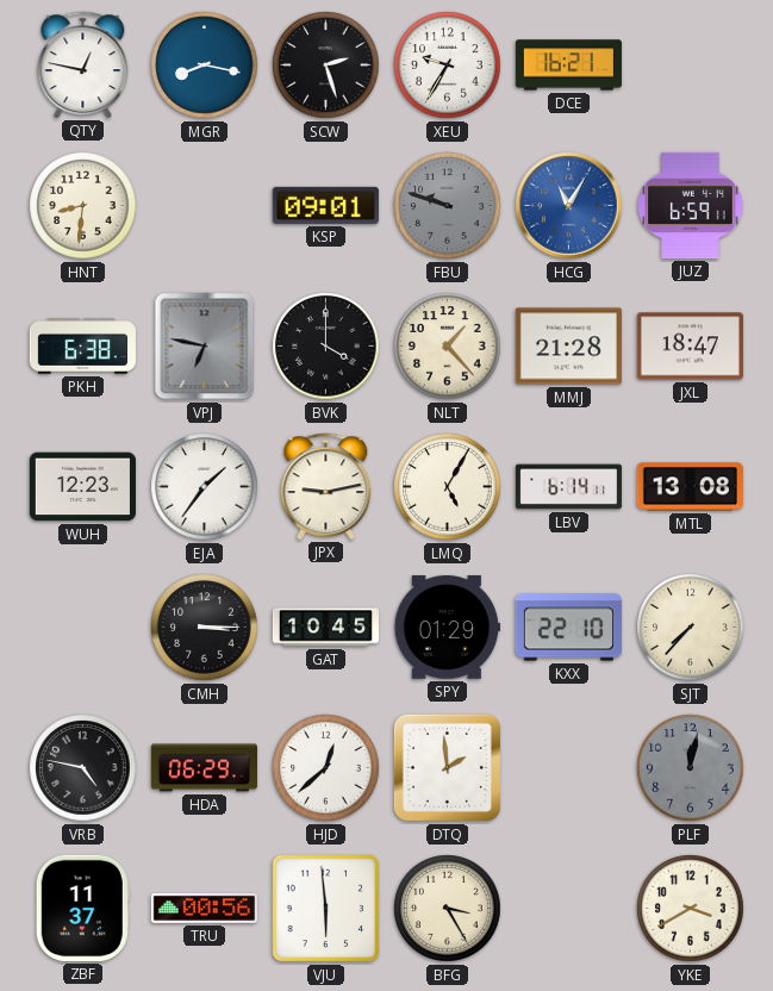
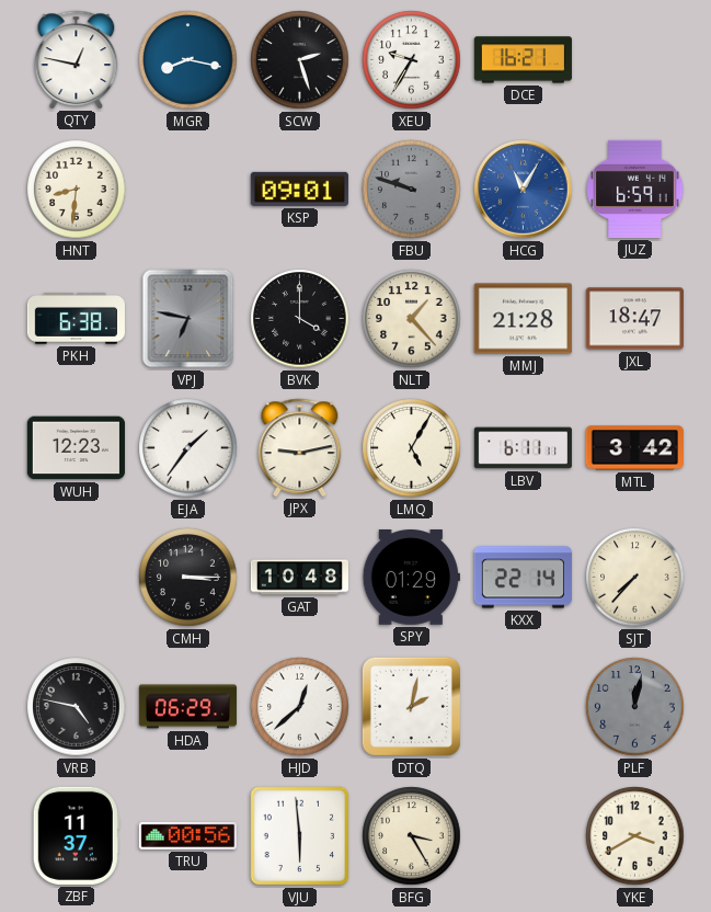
LBV: 6:14 -> 6:11 (523, 448)
MTL: 13:08 -> 3:42 (634, 448)
GAT: 10:45 -> 10:48 (299, 578)
KXX: 22:10 -> 22:14 (523, 578)
DTQ: 1:59 -> 2:02 (411, 706)
